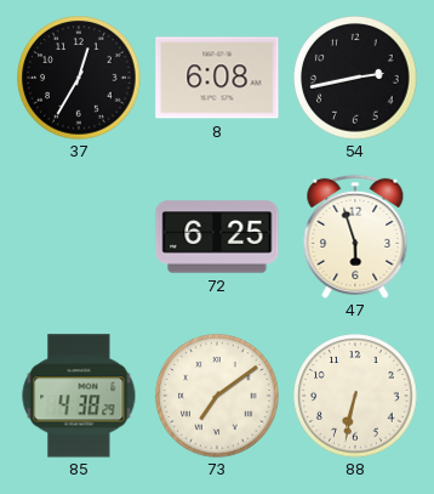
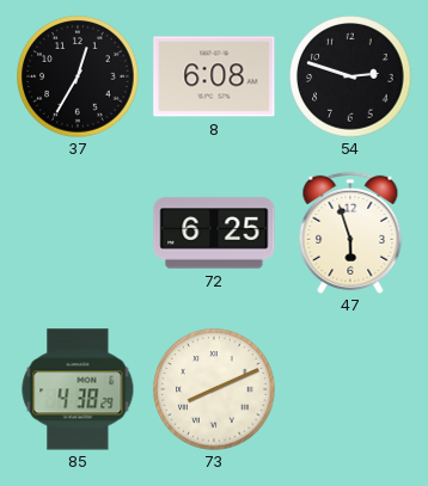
54: 2:43 -> 2:48 (350, 76)
73: 7:09 -> 8:11 (214, 389)
88: 6:32 -> none (355, 396)
